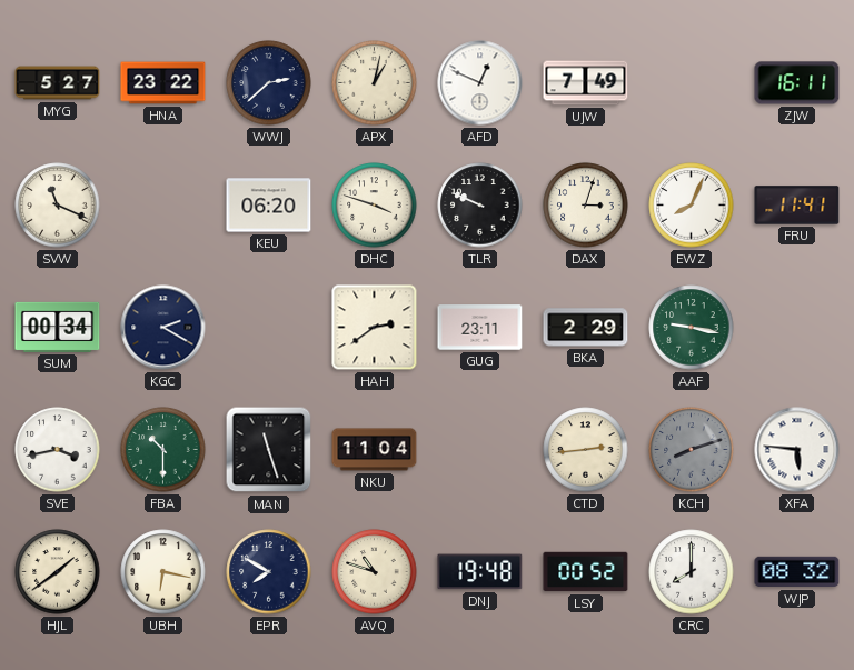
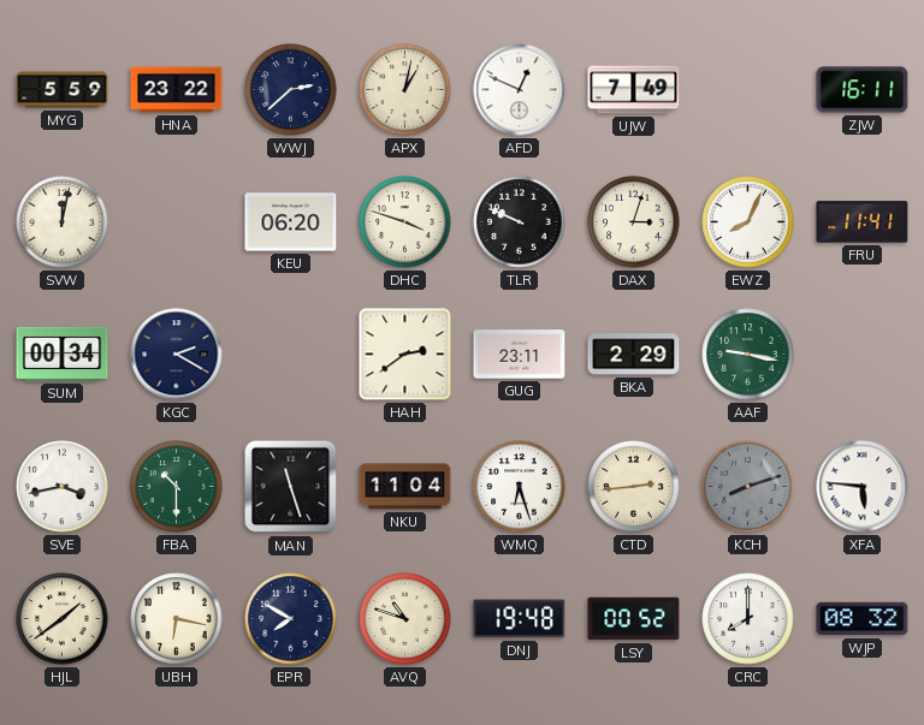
MYG: 5:27 -> 5:59 (63, 90)
SVW: 11:19 -> 12:02 (63, 222)
WMQ: none -> 6:27 (520, 487)
